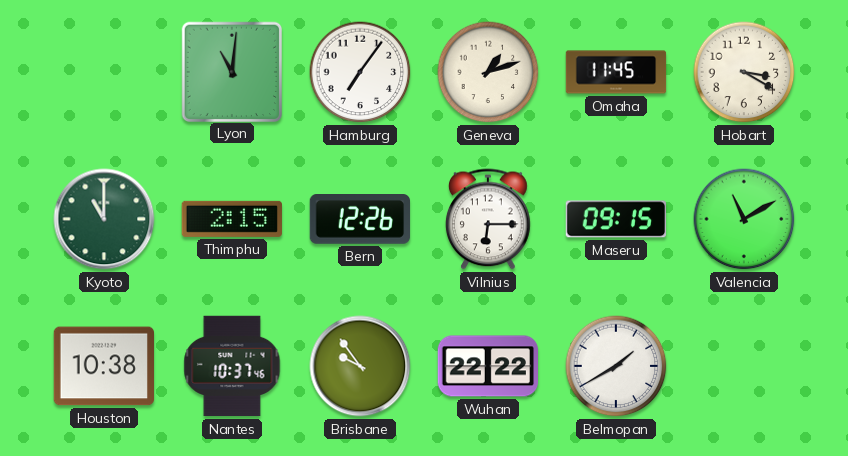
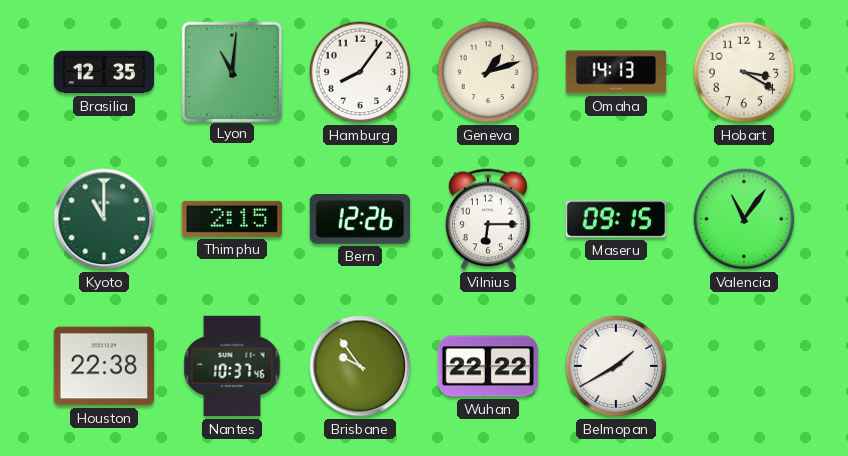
Brasilia: none -> 12:35 (104, 72)
Hamburg: 7:06 -> 8:06 (360, 72)
Omaha: 11:45 -> 14:13 (616, 72)
Valencia: 11:10 -> 11:06 (744, 219)
Houston: 10:38 -> 22:38 (103, 366)
